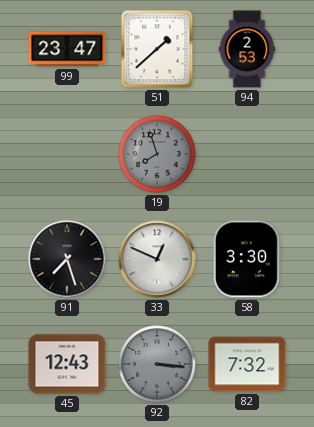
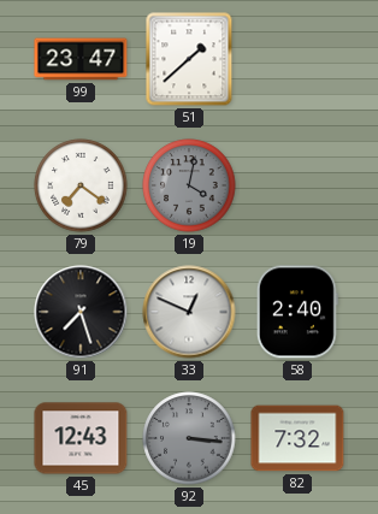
94: 2:53 -> none (247, 49)
79: none -> 7:21 (81, 185)
19: 7:57 -> 4:02 (189, 185)
58: 3:30 -> 2:40 (297, 312)
